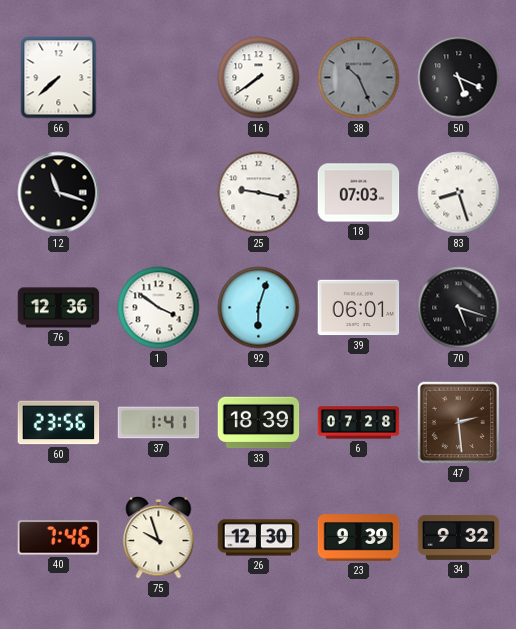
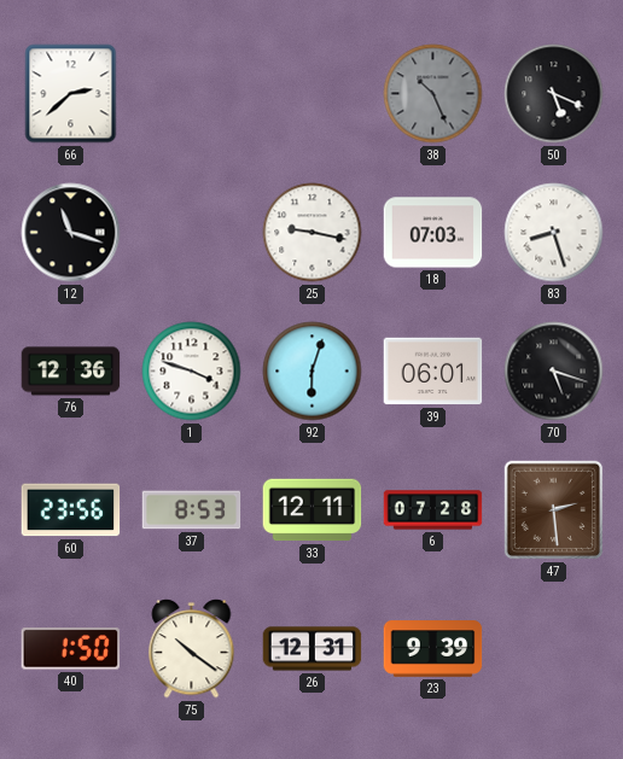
66: 7:38 -> 2:38 (71, 94)
16: 7:39 -> none (259, 78)
1: 3:51 -> 3:48 (192, 372)
37: 1:41 -> 8:53 (192, 510)
33: 18:39 -> 12:11 (313, 510)
40: 7:46 -> 1:50 (71, 649)
75: 9:57 -> 10:21 (192, 649)
26: 12:30 -> 12:31 (313, 649)
34: 9:32 -> none (459, 537)
